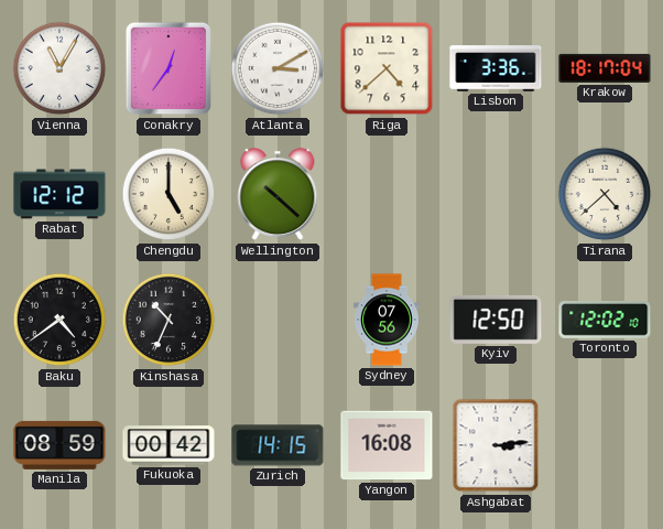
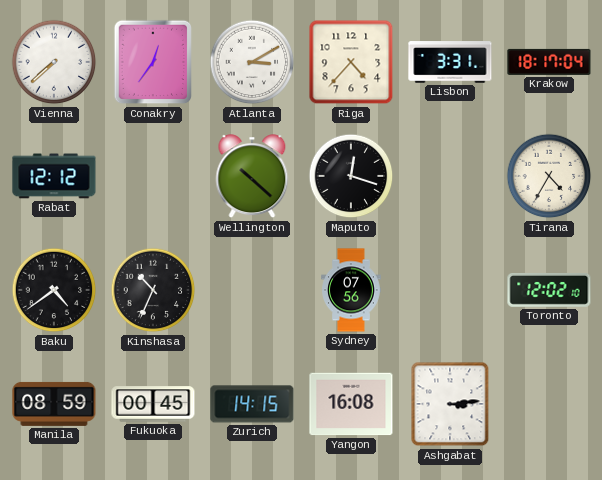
Vienna: 11:05 -> 7:38 (54, 62)
Riga: 4:38 -> 4:37 (351, 62)
Lisbon: 3:36 -> 3:31 (450, 62)
Chengdu: 5:00 -> none (169, 194)
Maputo: none -> 12:18 (351, 176)
Tirana: 4:38 -> 4:35 (549, 176)
Kyiv: 12:50 -> none (496, 320)
Fukuoka: 00:42 -> 00:45 (153, 404)
